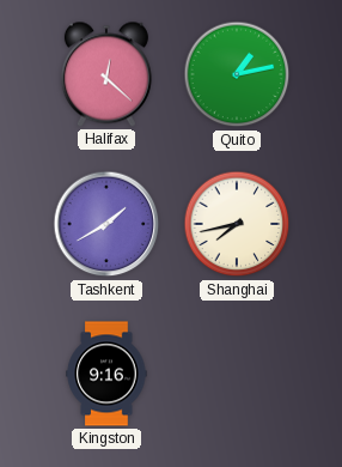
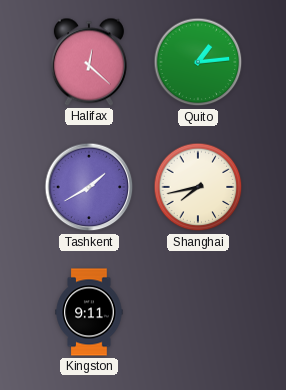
Quito: 1:13 -> 1:14 (198, 62)
Kingston: 9:16 -> 9:11 (89, 312)
